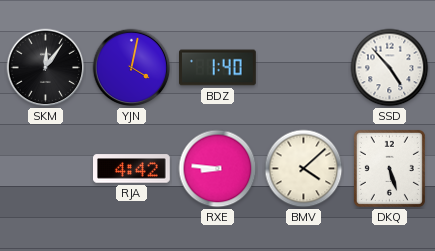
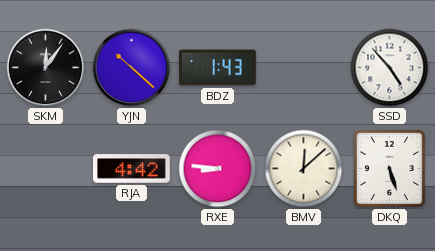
YJN: 4:02 -> 10:22 (132, 68)
BDZ: 1:40 -> 1:43 (218, 68)
BMV: 4:08 -> 12:08 (304, 169)
